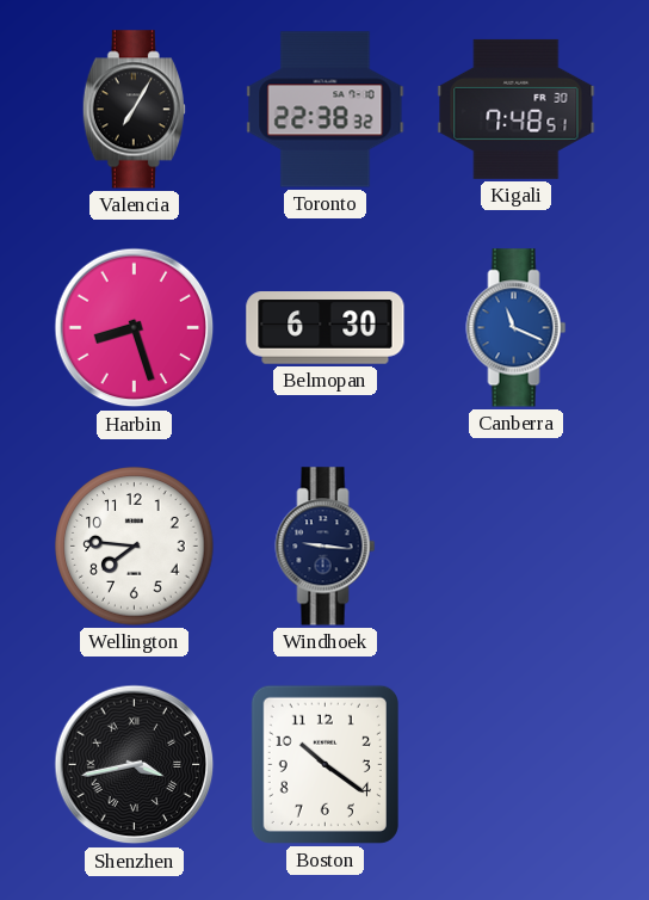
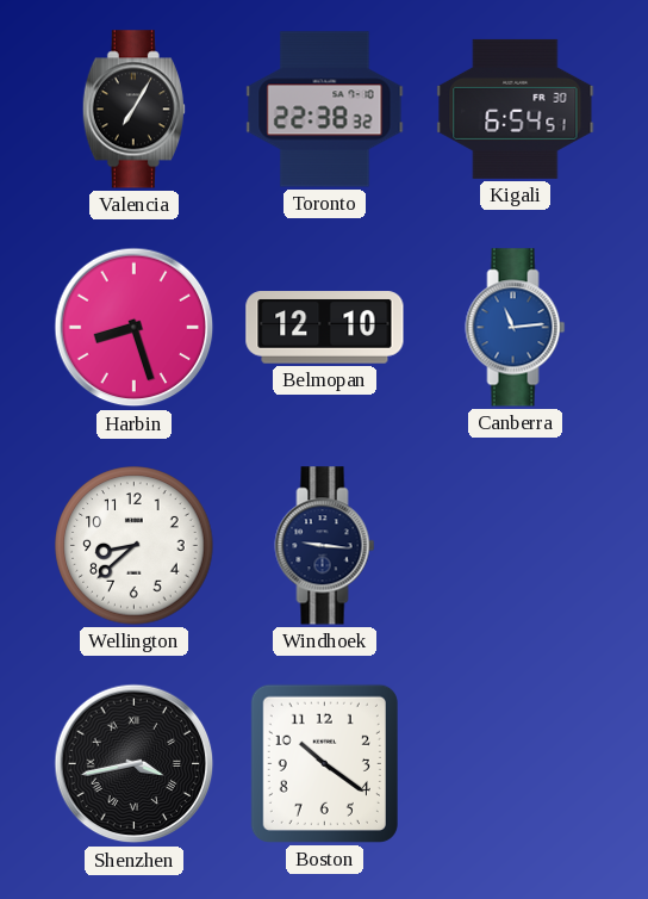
Kigali: 7:48 -> 6:54 (516, 108)
Belmopan: 6:30 -> 12:10 (325, 328)
Canberra: 11:19 -> 11:14 (516, 328)
Wellington: 7:46 -> 8:38 (135, 546)
